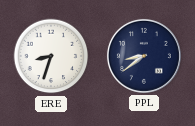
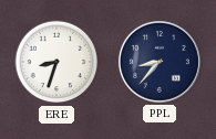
PPL: 8:39 -> 8:37 (160, 62)
